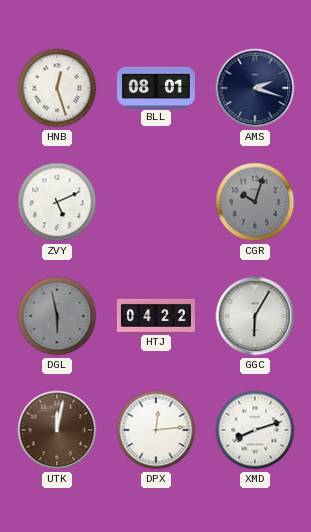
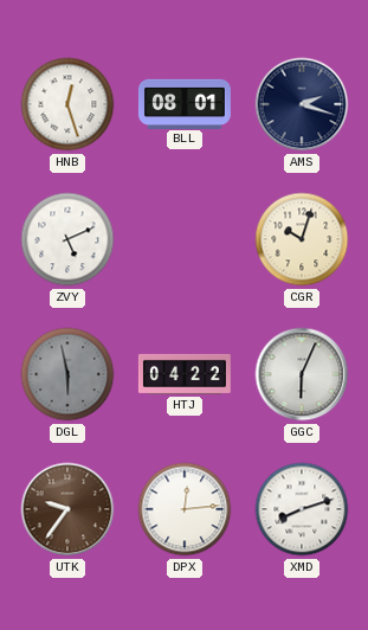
CGR dial: grey -> cream (302, 239)
GGC: 6:05 -> 6:04 (302, 374)
UTK: 12:02 -> 9:36 (67, 509)
